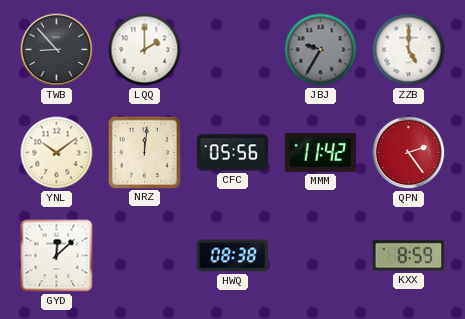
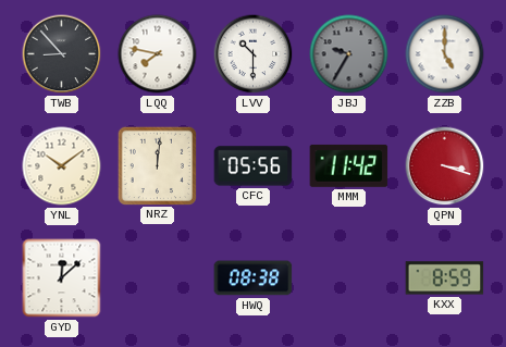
LQQ: 2:00 -> 7:47 (158, 54)
LVV: none -> 10:30 (254, 54)
QPN: 2:24 -> 3:18 (445, 166)
